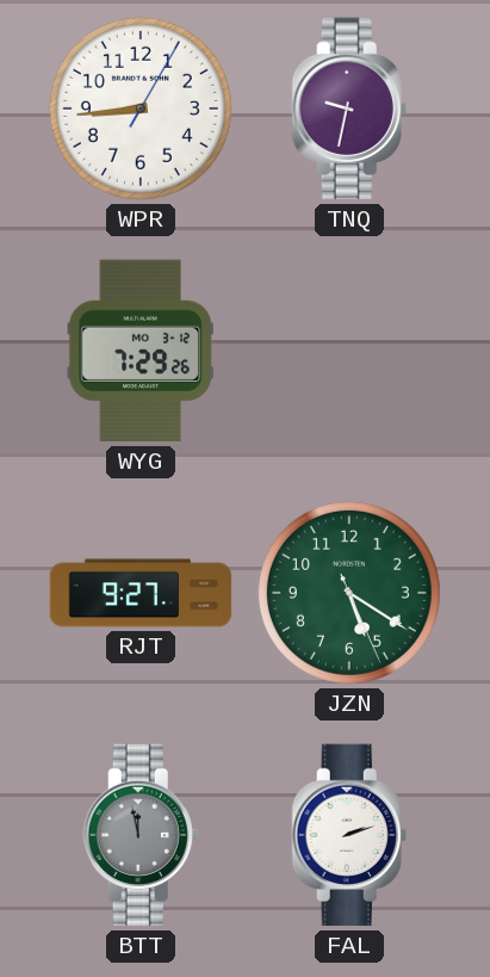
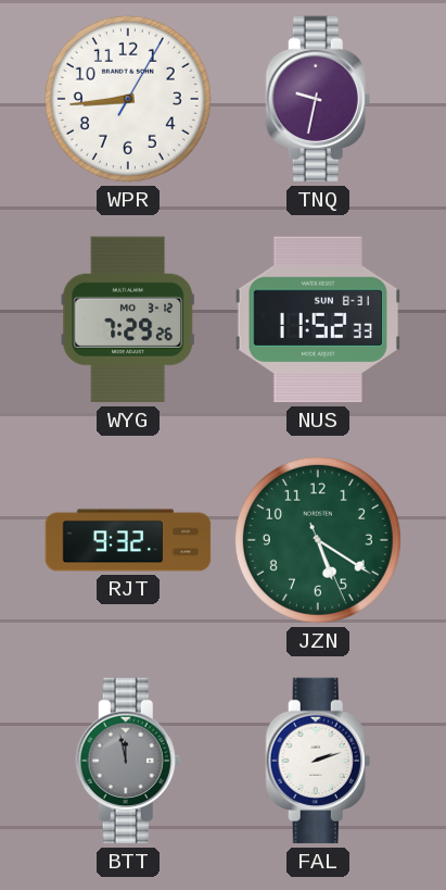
NUS: none -> 11:52 (318, 319)
RJT: 9:27 -> 9:32 (128, 540)
